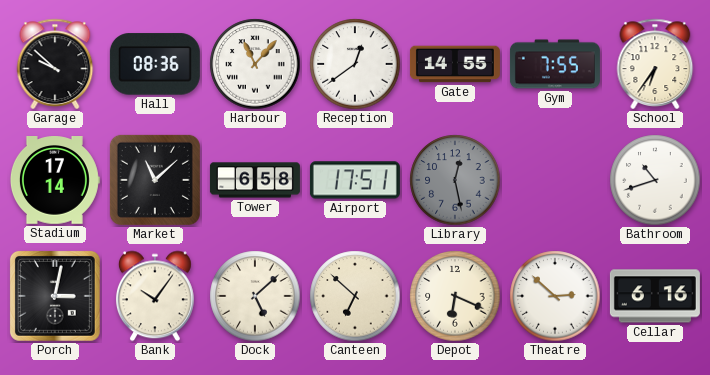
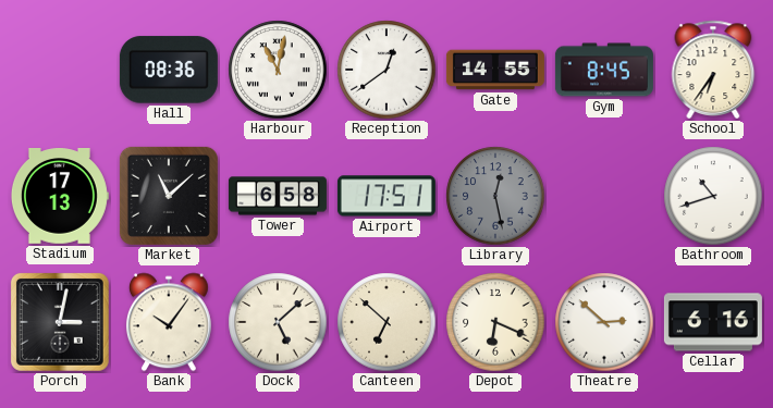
Garage: 9:52 -> none (55, 64)
Harbour: 11:07 -> 11:02 (278, 70)
Gym: 7:55 -> 8:45 (604, 70)
Stadium: 17:14 -> 17:13 (59, 197)
